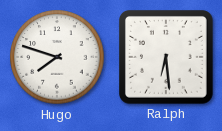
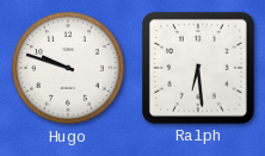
Hugo: 7:48 -> 9:48 (68, 68)
